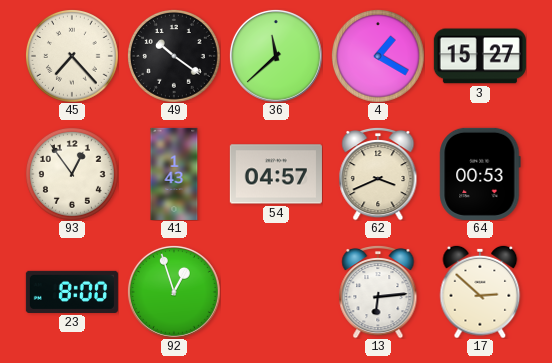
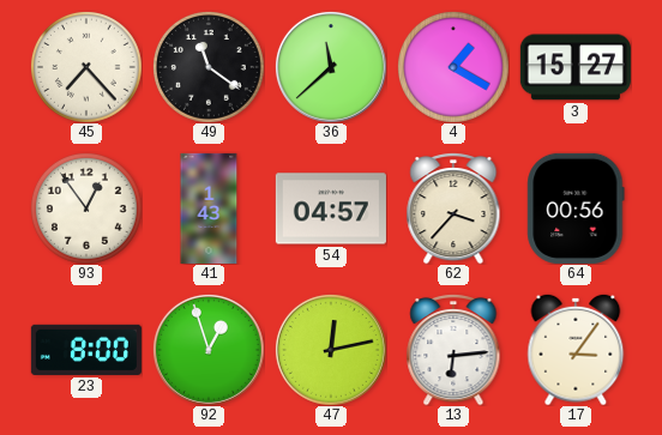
49: 10:21 -> 11:21 (209, 67)
62: 3:41 -> 3:37 (453, 209)
64: 00:53 -> 00:56 (576, 209)
47: none -> 12:13 (331, 350)
17: 2:52 -> 3:06 (576, 350)
